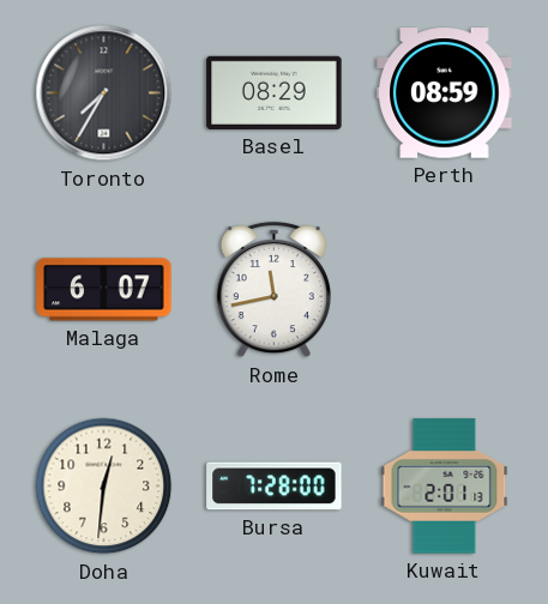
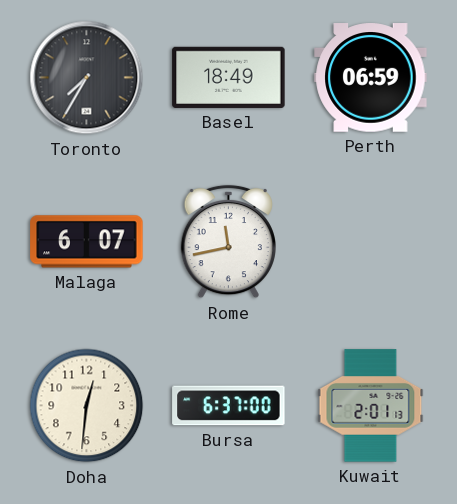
Basel: 08:29 -> 18:49 (229, 77)
Perth: 08:59 -> 06:59 (371, 78)
Bursa: 7:28 -> 6:37 (229, 406)
